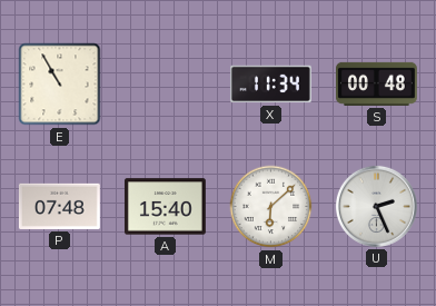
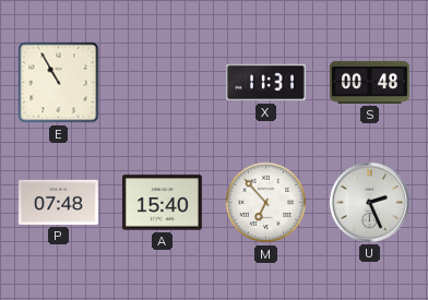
X: 11:34 -> 11:31 (265, 83)
M: 6:08 -> 6:53 (266, 203)
